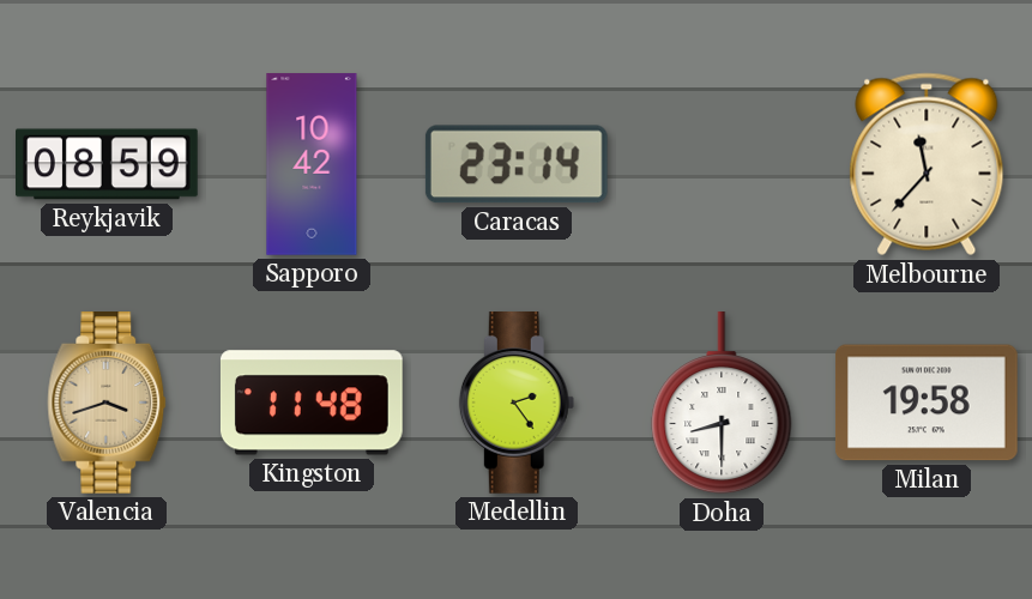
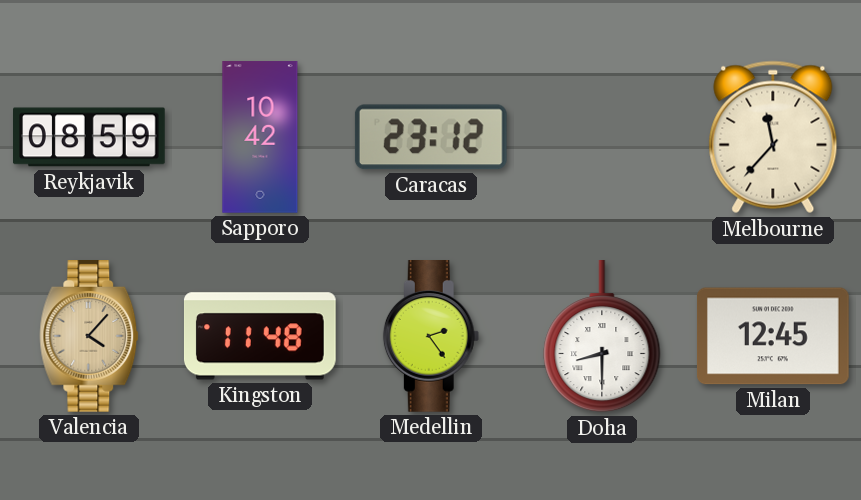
Caracas: 23:14 -> 23:12 (431, 137)
Valencia: 3:42 -> 4:07 (89, 337)
Milan: 19:58 -> 12:45 (773, 336)
